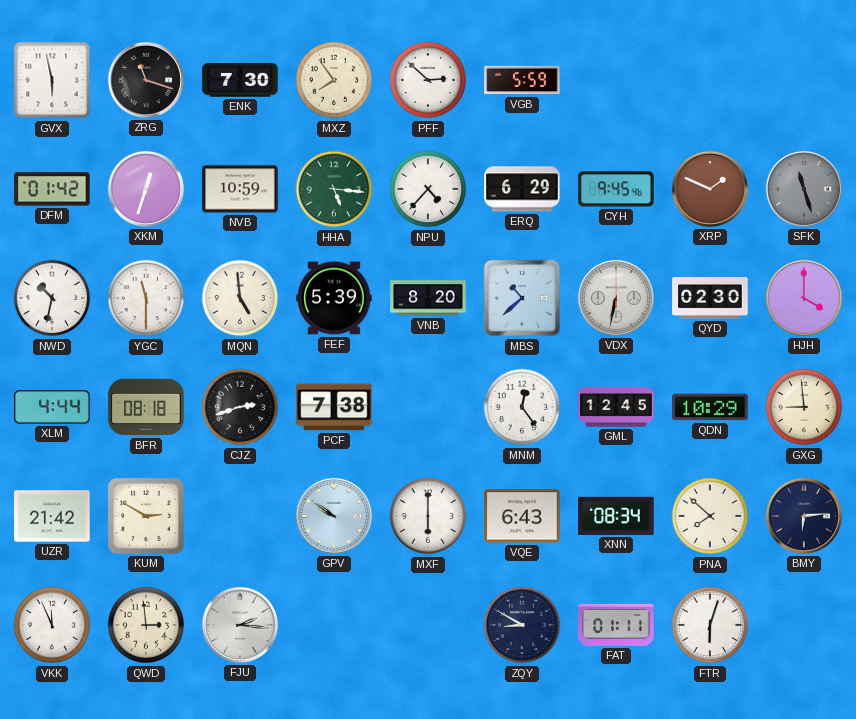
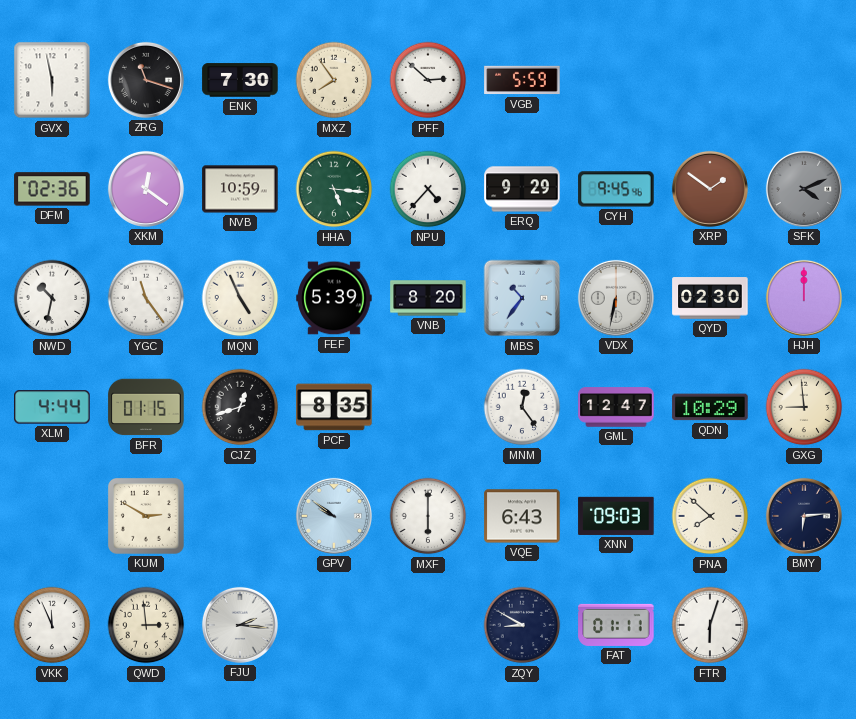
DFM: 01:42 -> 02:36 (52, 189)
XKM: 12:33 -> 12:21 (146, 189)
ERQ: 6:29 -> 9:29 (522, 189)
XRP: 1:49 -> 1:51 (710, 189)
SFK: 11:27 -> 4:11 (804, 189)
YGC: 11:30 -> 11:24 (146, 298)
MQN: 4:59 -> 4:56 (240, 298)
MBS: 10:38 -> 10:36 (522, 298)
HJH: 4:00 -> 12:00 (804, 298)
BFR: 08:18 -> 01:15 (146, 407)
CJZ: 2:42 -> 12:42 (240, 407)
PCF: 7:38 -> 8:35 (334, 407)
GML: 12:45 -> 12:47 (616, 407)
UZR: 21:42 -> none (52, 516)
XNN: 08:34 -> 09:03 (616, 516)
